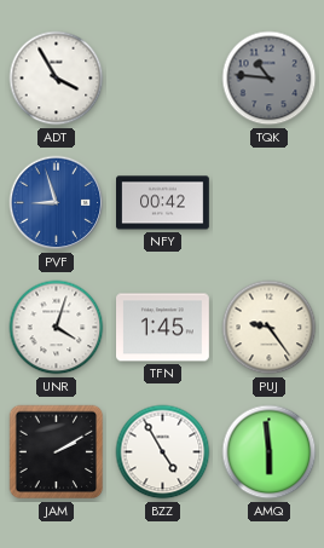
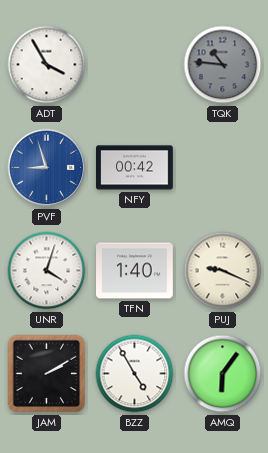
TFN: 1:45 -> 1:40 (135, 271)
PUJ: 9:24 -> 9:19 (223, 271)
AMQ: 5:59 -> 6:06 (223, 374)
